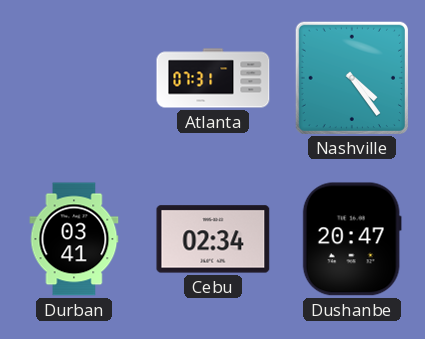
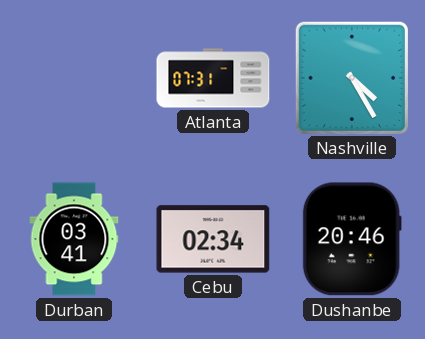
Nashville: 4:24 -> 4:25 (351, 77)
Dushanbe: 20:47 -> 20:46 (352, 239)
